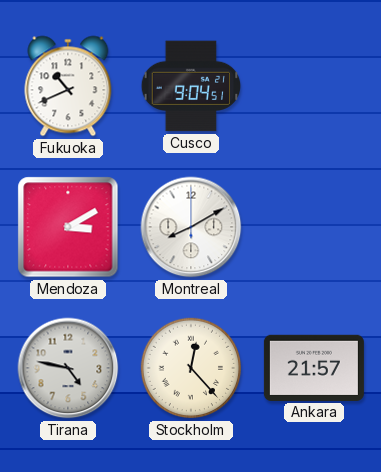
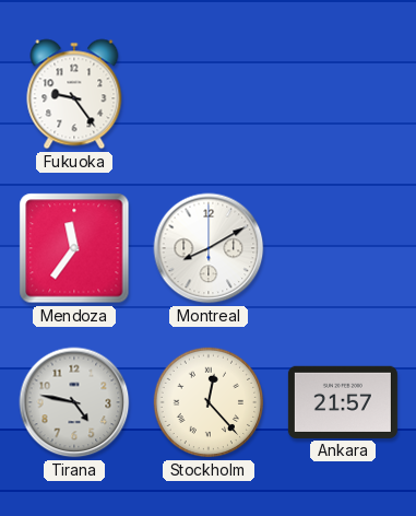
Fukuoka: 10:41 -> 9:24 (74, 94)
Cusco: 9:04 -> none (191, 86)
Mendoza: 3:10 -> 11:36 (74, 248)
